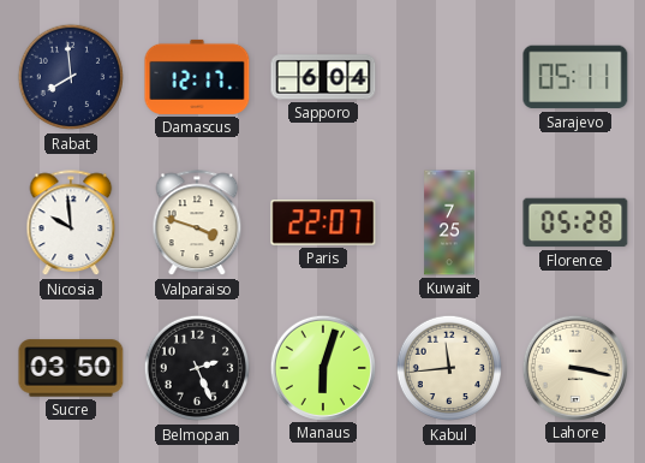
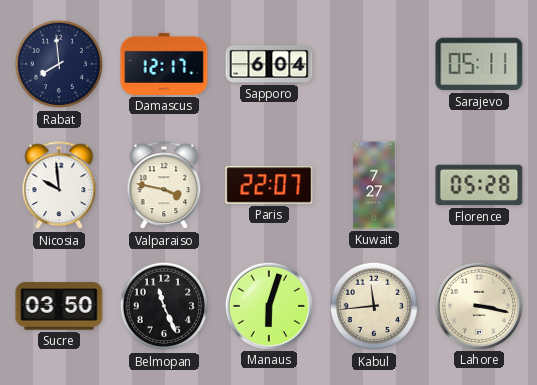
Valparaiso: 3:48 -> 3:47 (164, 186)
Kuwait: 7:25 -> 7:27 (374, 185)
Belmopan: 2:26 -> 11:26 (164, 306)
